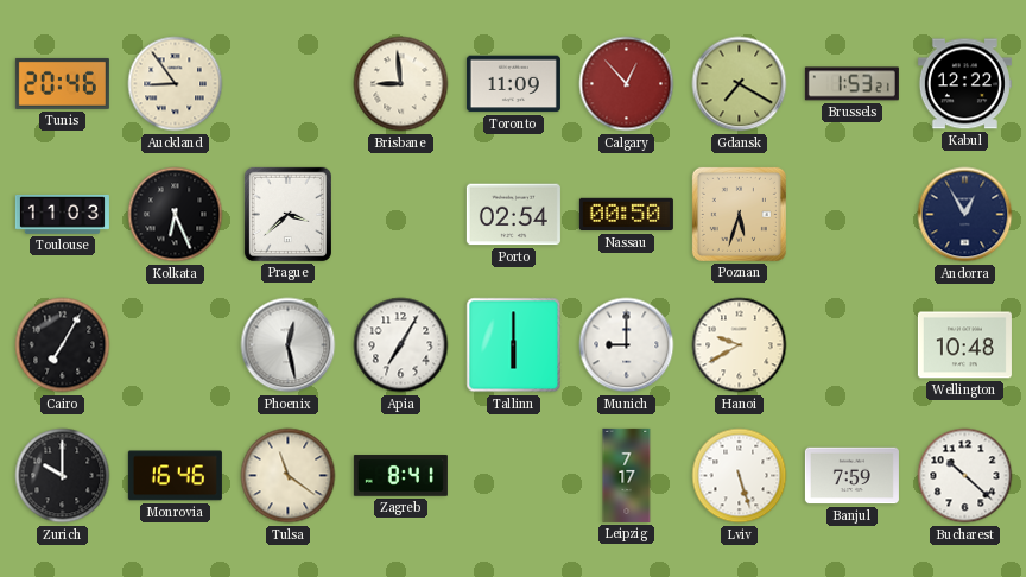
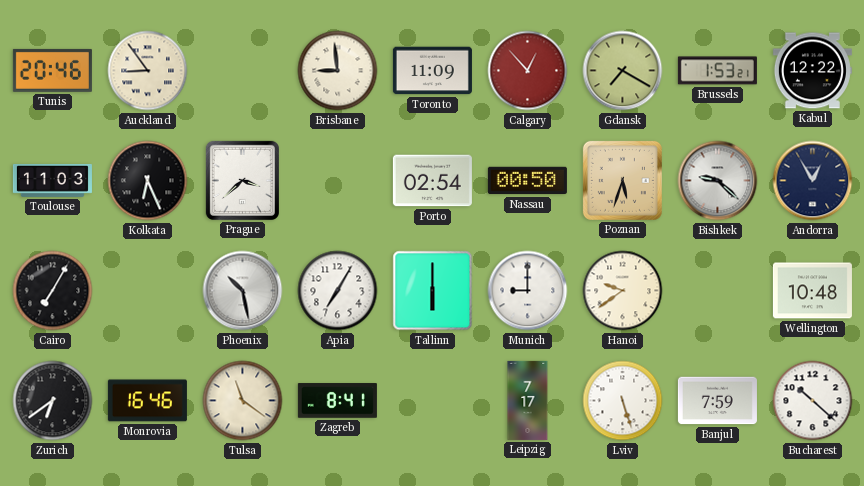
Bishkek: none -> 9:22 (718, 181)
Phoenix: 12:28 -> 10:28 (243, 291)
Hanoi: 9:40 -> 9:39 (623, 291)
Zurich: 10:00 -> 6:39 (53, 401)
